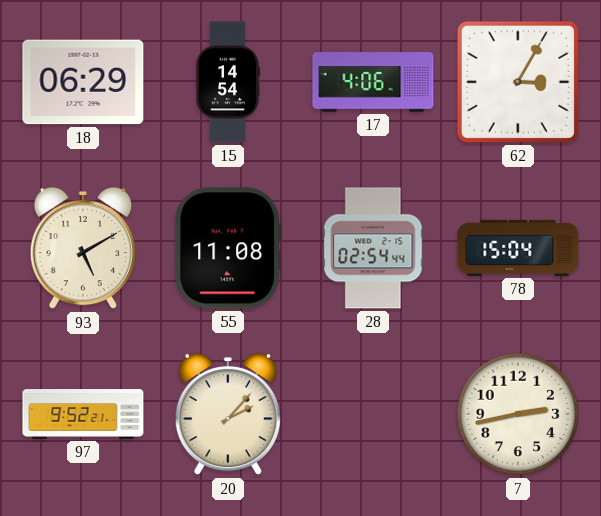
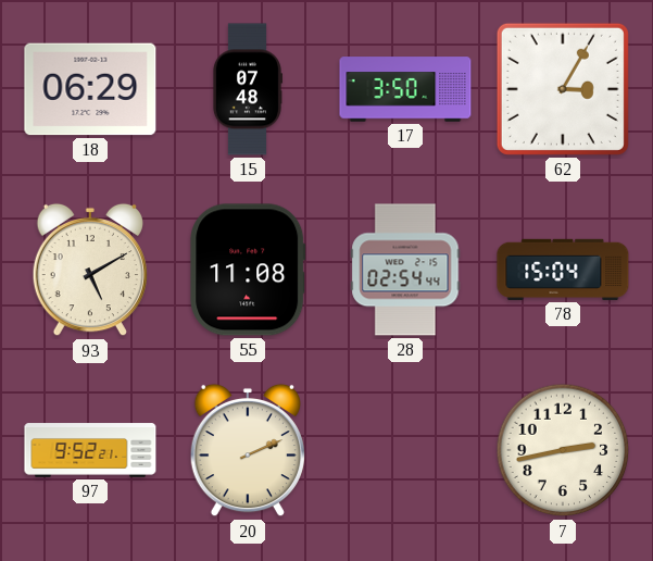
15: 14:54 -> 07:48 (247, 89)
17: 4:06 -> 3:50 (405, 89)
20: 2:07 -> 2:11 (248, 450)
